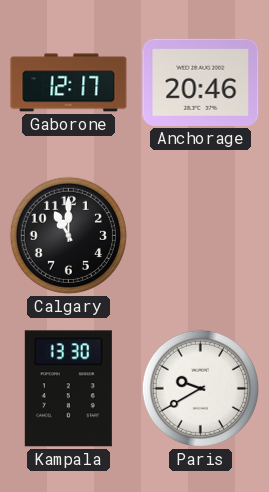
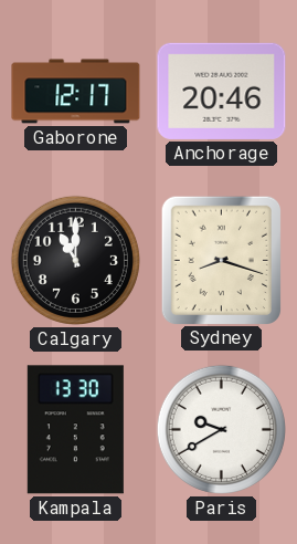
Sydney: none -> 8:18 (221, 260)
